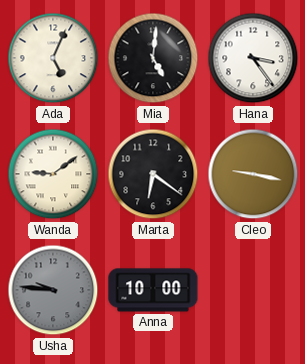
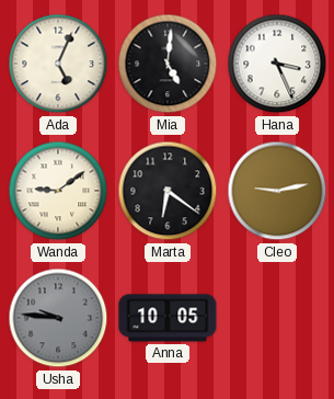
Hana: 3:24 -> 3:26 (277, 64)
Cleo: 9:17 -> 9:13 (277, 191)
Anna: 10:00 -> 10:05 (168, 318)
